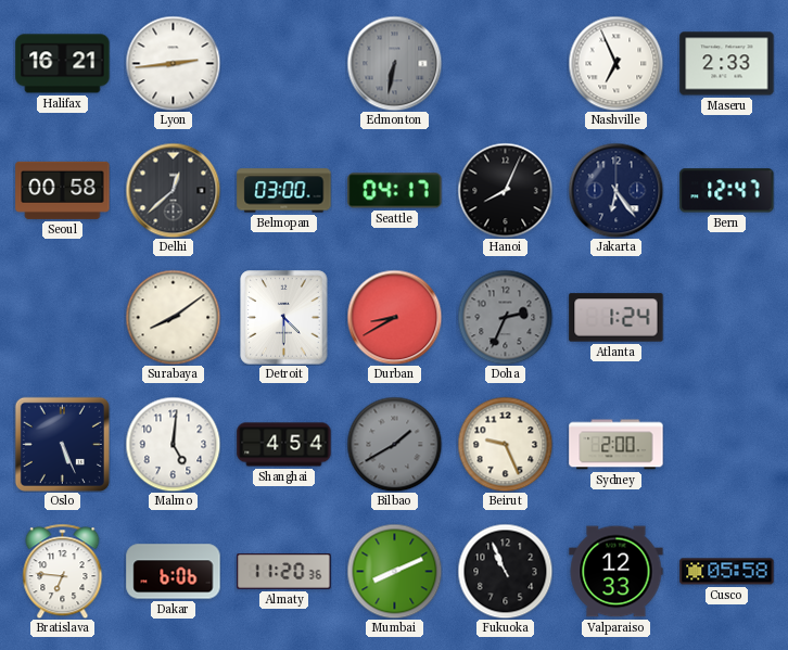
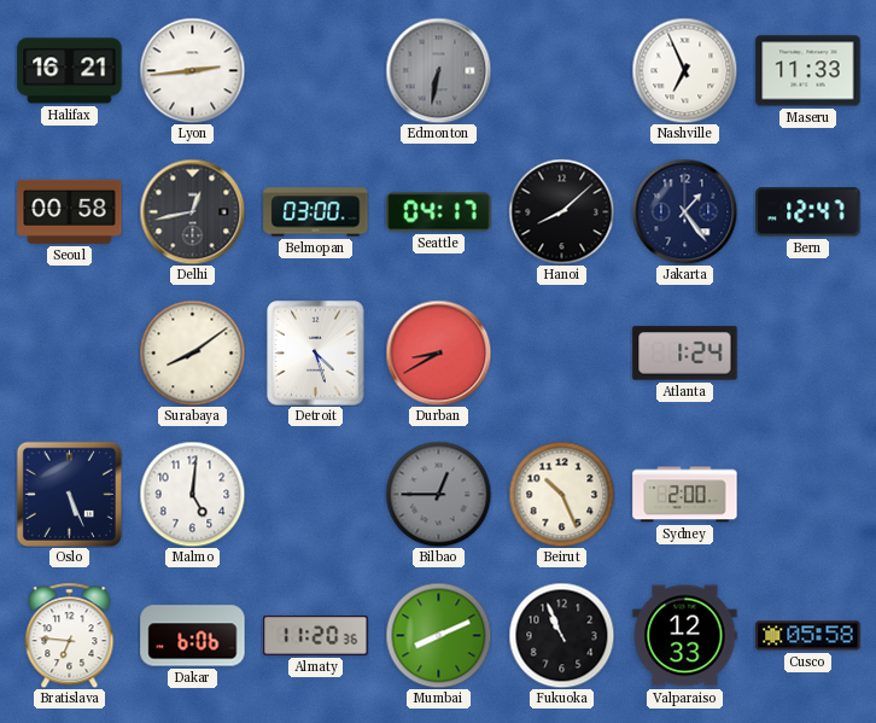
Maseru: 2:33 -> 11:33 (808, 71)
Delhi: 12:38 -> 12:43 (192, 211)
Hanoi: 8:04 -> 8:08 (561, 211)
Jakarta: 6:24 -> 1:24 (684, 211)
Detroit: 4:30 -> 4:27 (316, 354)
Doha: 2:34 -> none (505, 317)
Shanghai: 4:54 -> none (284, 445)
Bilbao: 1:40 -> 12:45 (438, 494)
Beirut: 9:26 -> 10:26 (561, 494)
